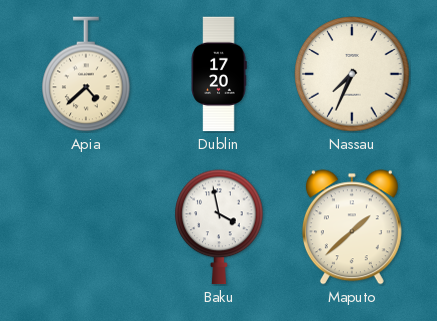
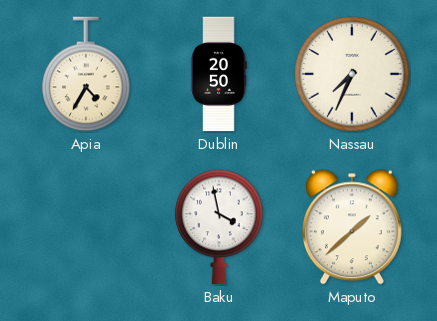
Apia: 4:38 -> 4:35 (86, 74)
Dublin: 17:20 -> 20:50 (219, 74)
